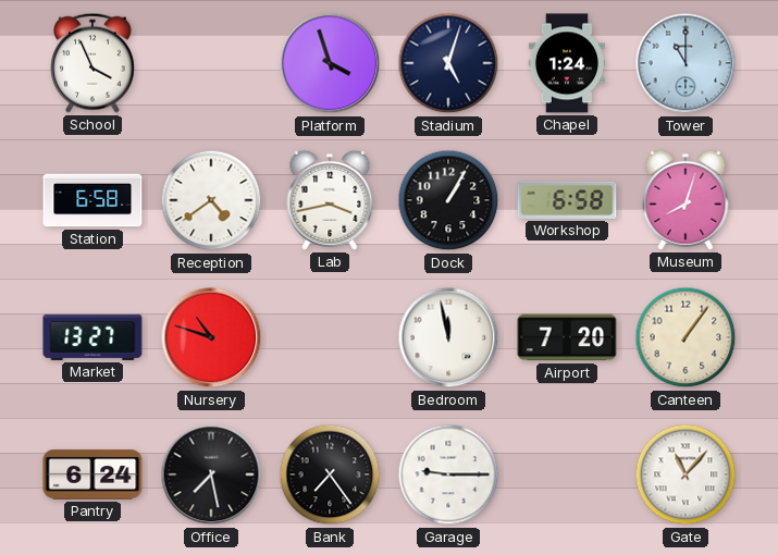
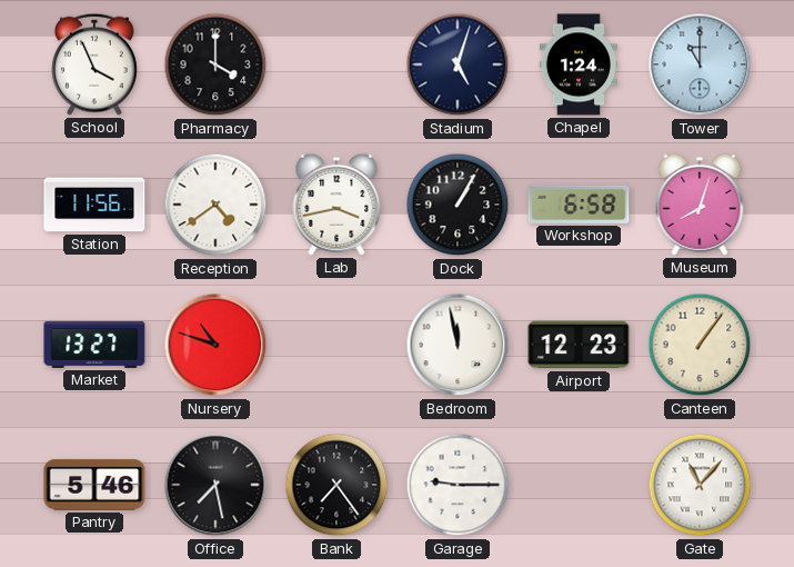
Pharmacy: none -> 4:00 (215, 64)
Platform: 3:57 -> none (330, 63)
Station: 6:58 -> 11:56 (94, 205)
Airport: 7:20 -> 12:23 (579, 345)
Pantry: 6:24 -> 5:46 (94, 485)
